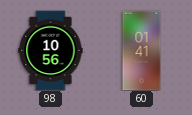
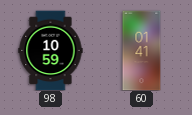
98: 10:56 -> 10:59 (51, 50)
